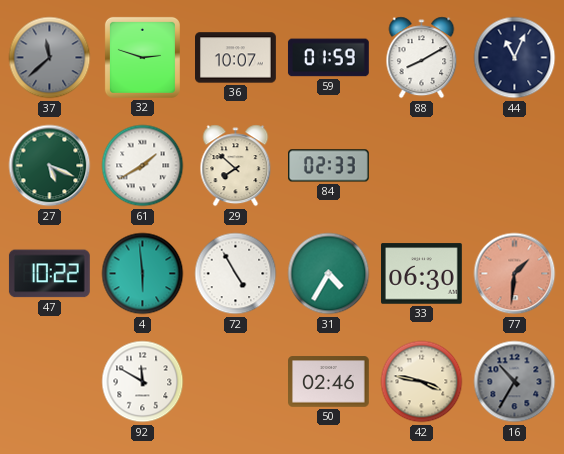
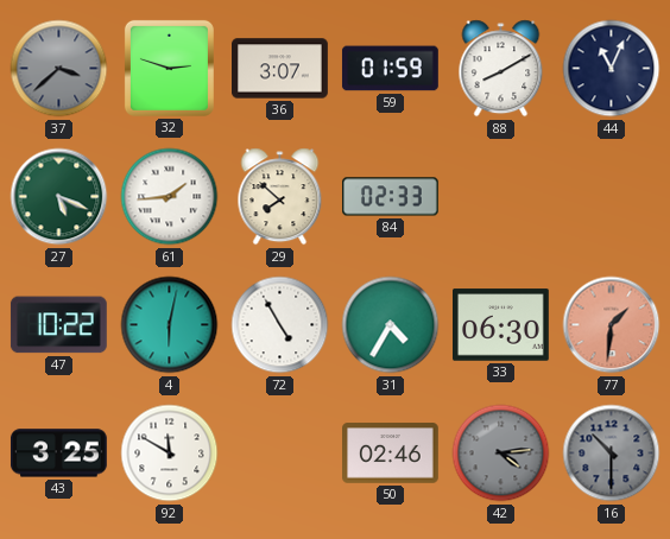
37: 11:38 -> 3:38 (59, 69)
36: 10:07 -> 3:07 (280, 69)
61: 1:40 -> 1:44 (170, 197)
4: 5:59 -> 6:02 (170, 325)
43: none -> 3:25 (58, 454)
42: 3:47 -> 4:14 (501, 454)
42 dial: cream -> grey (501, 454)
16: 10:35 -> 10:30 (612, 454)
